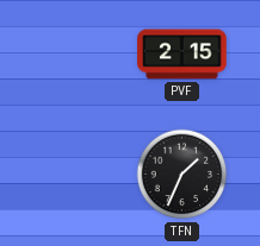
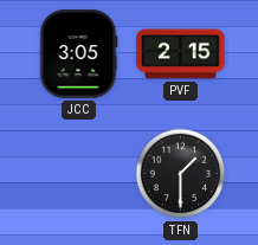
JCC: none -> 3:05 (78, 54)
TFN: 1:34 -> 1:30 (181, 174)
